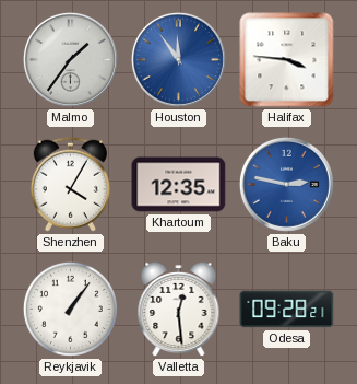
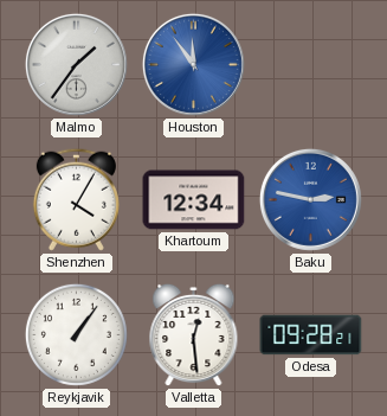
Halifax: 3:46 -> none (287, 60)
Khartoum: 12:35 -> 12:34 (194, 200)
